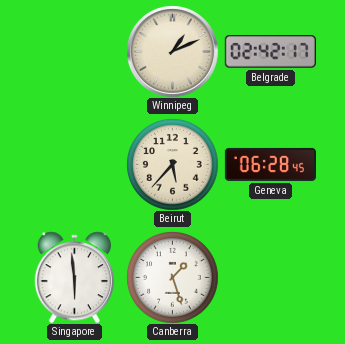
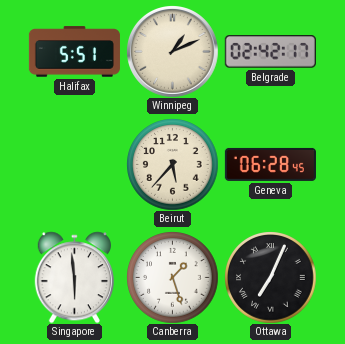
Halifax: none -> 5:51 (74, 52)
Ottawa: none -> 7:04 (270, 277)
